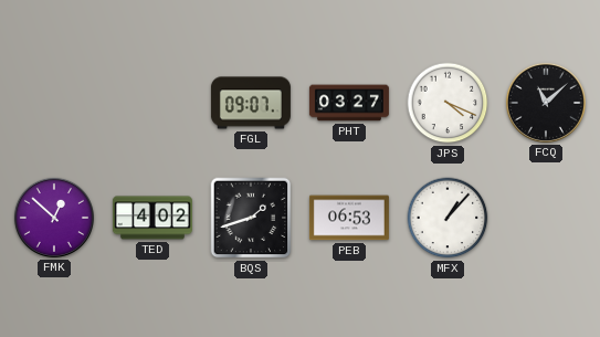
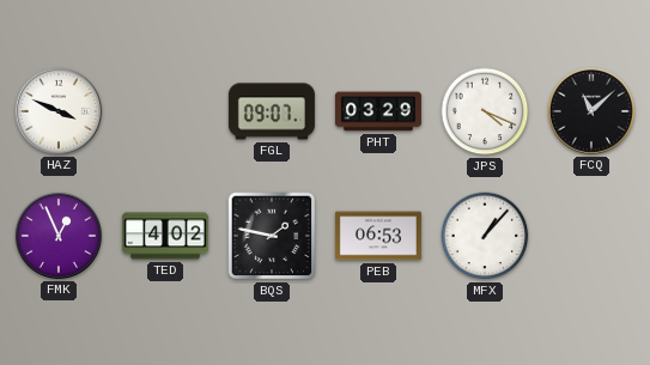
HAZ: none -> 3:49 (59, 111)
PHT: 03:27 -> 03:29 (378, 111)
FMK: 12:52 -> 12:56 (59, 236)
BQS: 1:42 -> 1:47 (272, 236)
